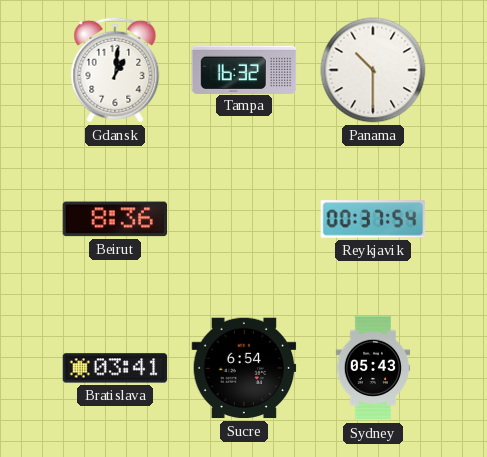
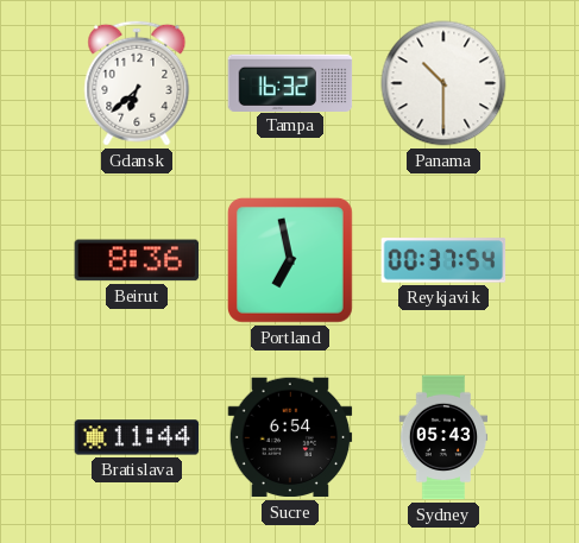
Gdansk: 1:01 -> 6:38 (137, 83)
Portland: none -> 6:58 (290, 260)
Bratislava: 03:41 -> 11:44 (137, 437)
